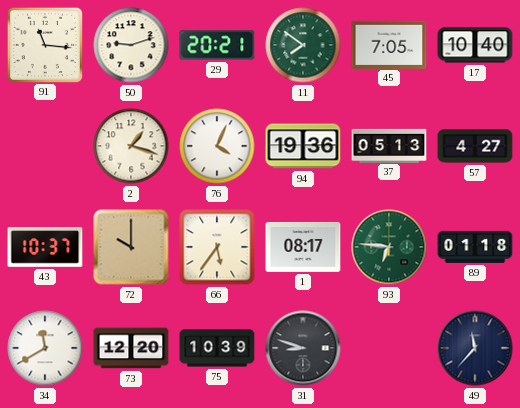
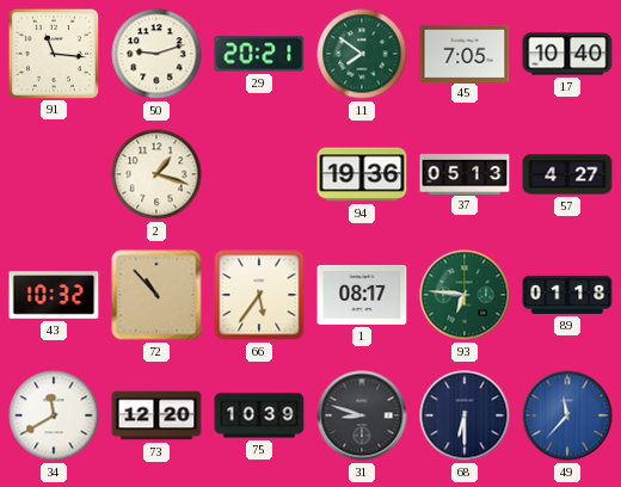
76: 4:04 -> none (217, 146)
43: 10:37 -> 10:32 (54, 295)
72: 10:00 -> 10:53 (156, 295)
68: none -> 6:30 (465, 415)
49 dial: navy -> blue (567, 415)
